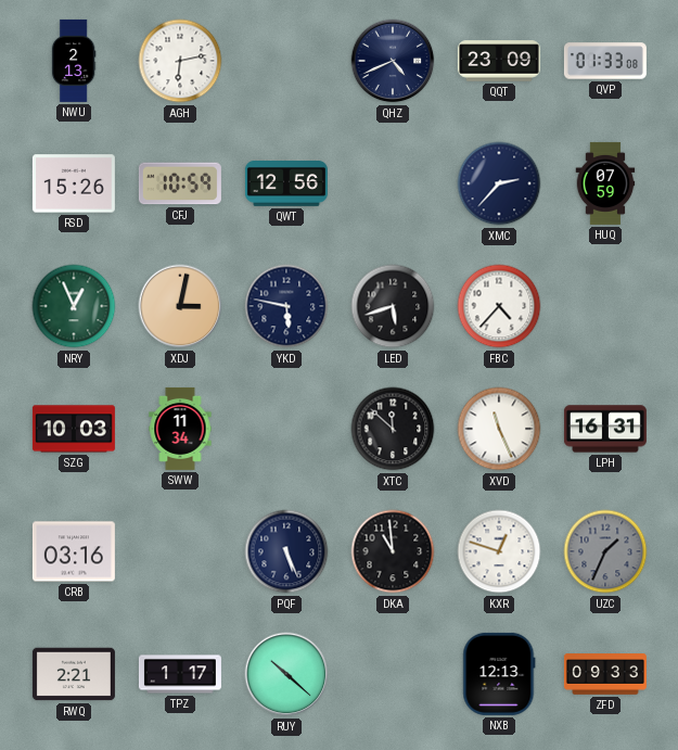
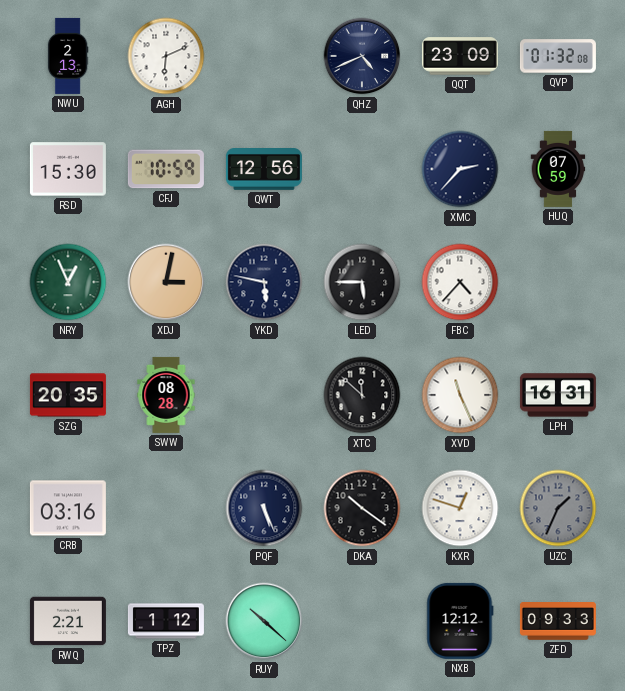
AGH: 6:13 -> 6:11 (166, 56)
QVP: 01:33 -> 01:32 (558, 56)
RSD: 15:26 -> 15:30 (68, 169)
LED: 5:42 -> 5:45 (362, 282)
SZG: 10:03 -> 20:35 (68, 395)
SWW: 11:34 -> 08:28 (166, 395)
DKA: 10:59 -> 10:21 (362, 508)
TPZ: 1:17 -> 1:12 (166, 621)
NXB: 12:13 -> 12:12 (460, 621)
